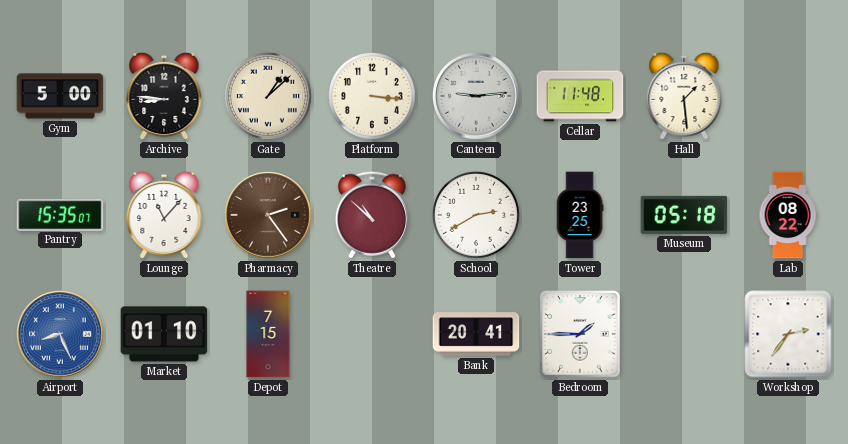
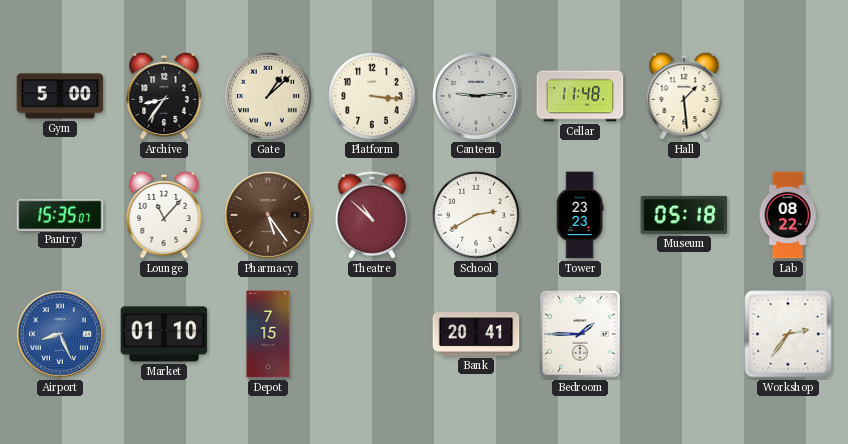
Archive: 8:46 -> 8:36 (164, 96)
Pharmacy: 2:24 -> 5:24 (269, 216)
Tower: 23:25 -> 23:23 (580, 215)
